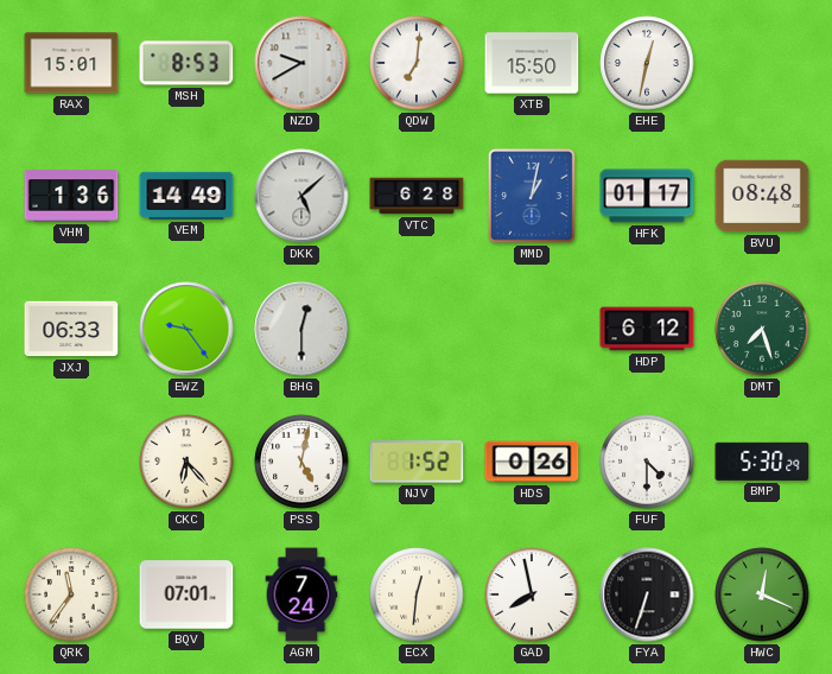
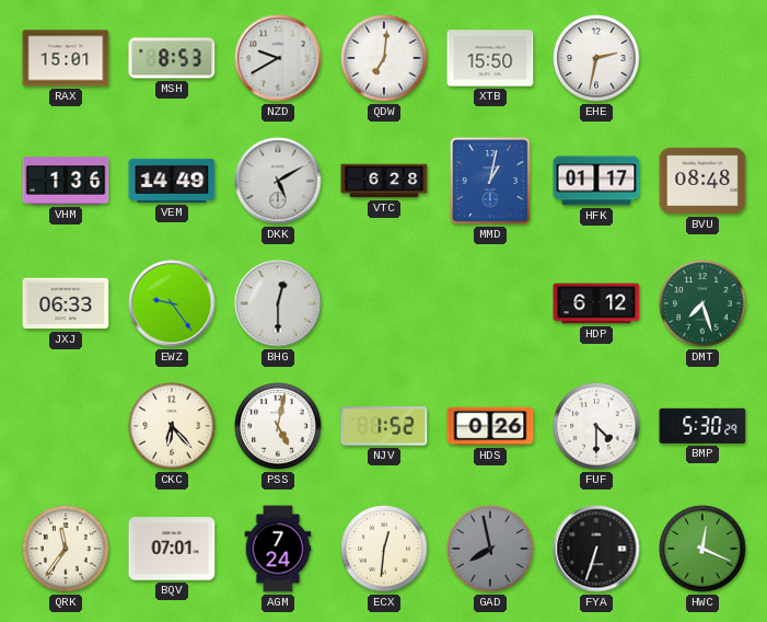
EHE: 12:32 -> 2:32 (596, 58)
DKK: 5:08 -> 5:10 (278, 181)
GAD dial: white -> grey (490, 549)
